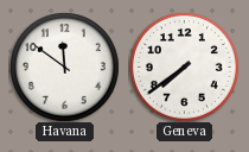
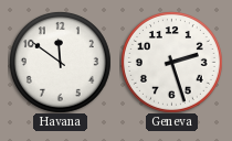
Geneva: 7:39 -> 2:27 (171, 62)
